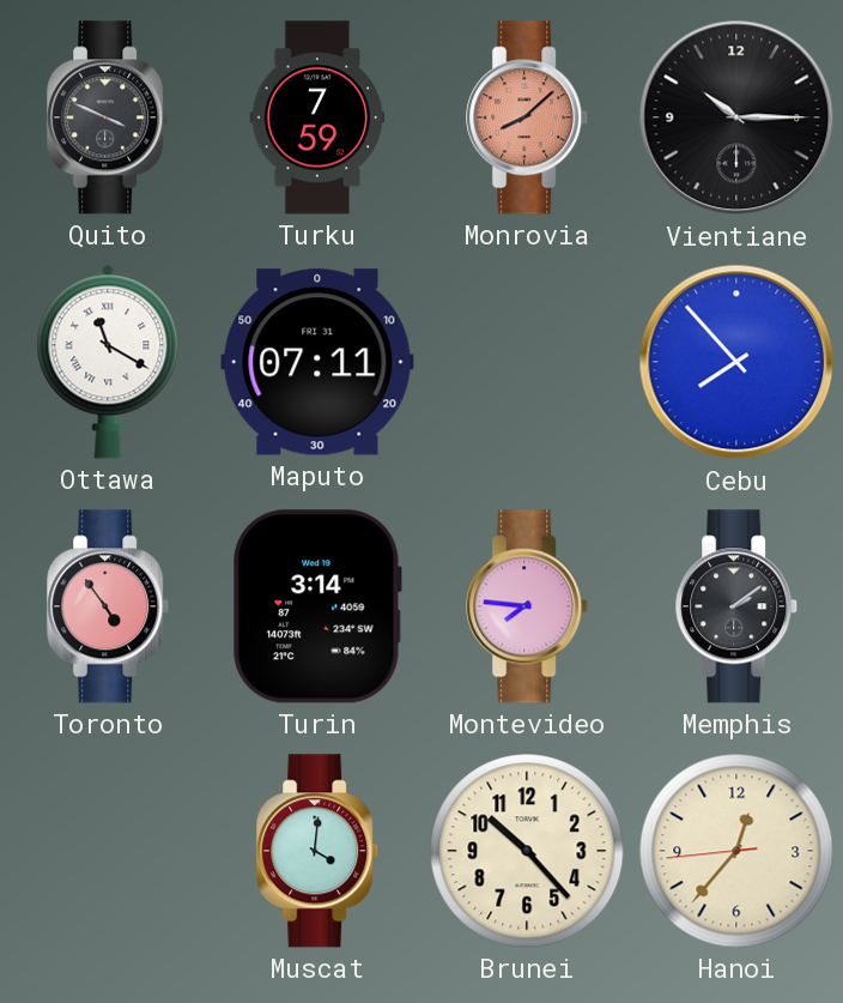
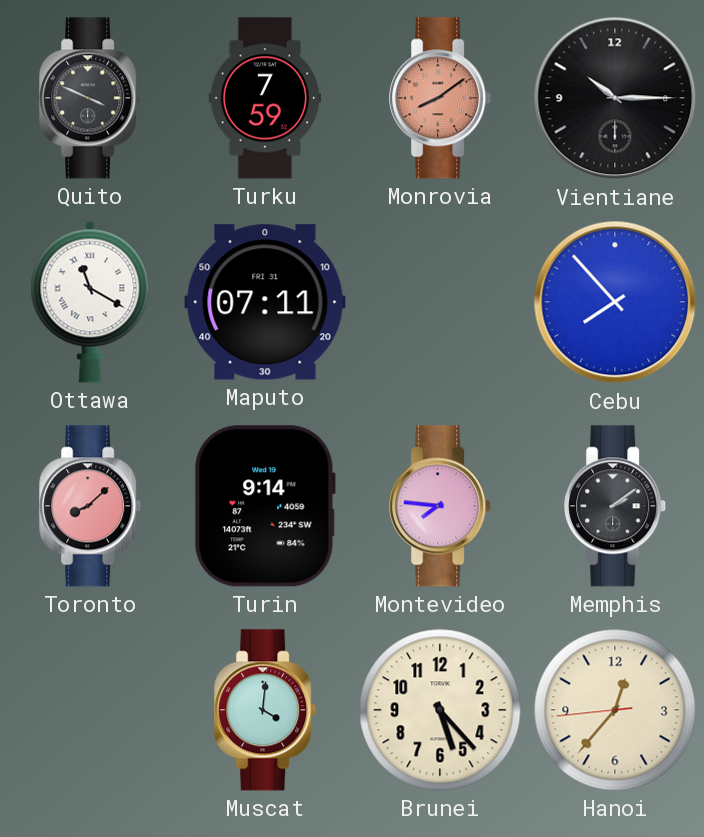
Monrovia: 8:08 -> 8:09 (441, 98)
Toronto: 4:54 -> 8:08 (91, 506)
Turin: 3:14 -> 9:14 (265, 506)
Brunei: 10:23 -> 5:23 (440, 710)
